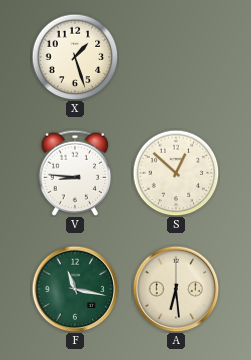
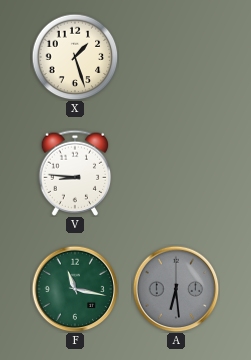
S: 12:52 -> none (176, 173)
A dial: cream -> grey (176, 289)
